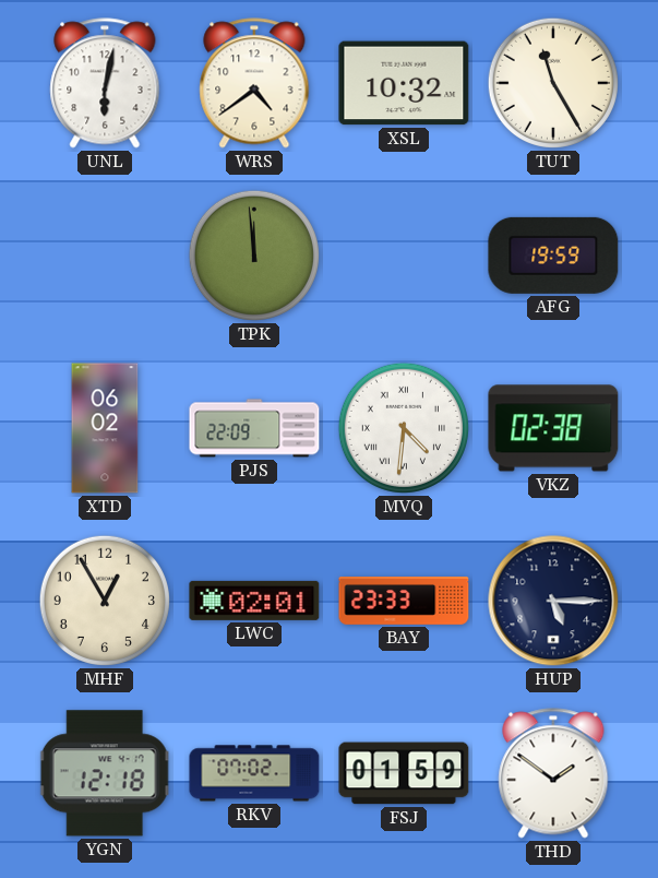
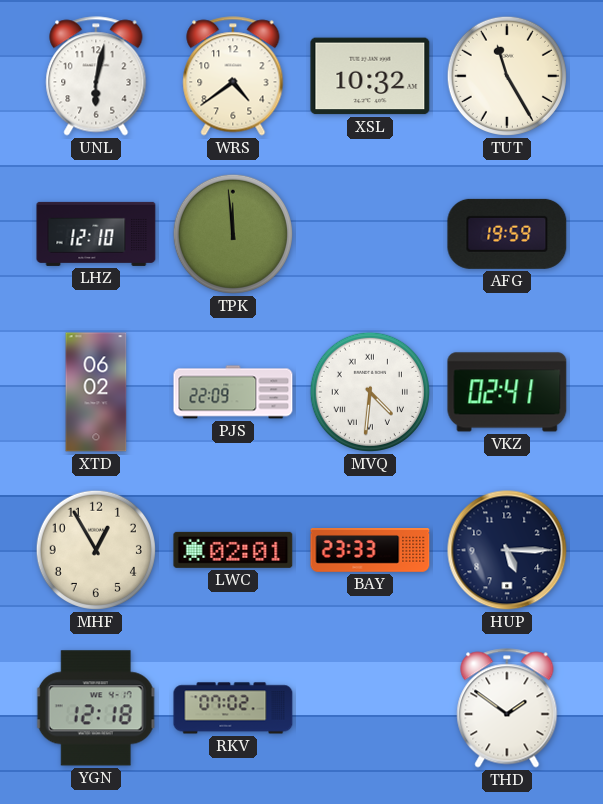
LHZ: none -> 12:10 (96, 234)
VKZ: 02:38 -> 02:41 (507, 392)
FSJ: 01:59 -> none (404, 773)
